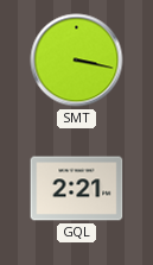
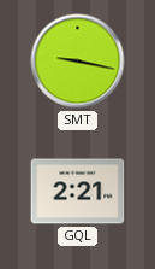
SMT: 3:17 -> 9:17 (78, 62)
